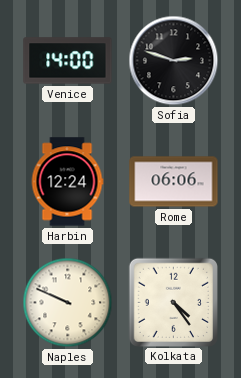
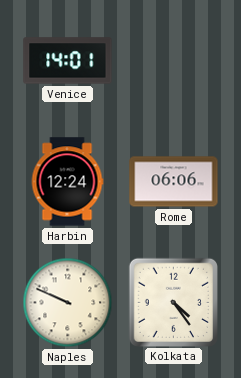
Venice: 14:00 -> 14:01 (68, 61)
Sofia: 2:48 -> none (174, 61)
